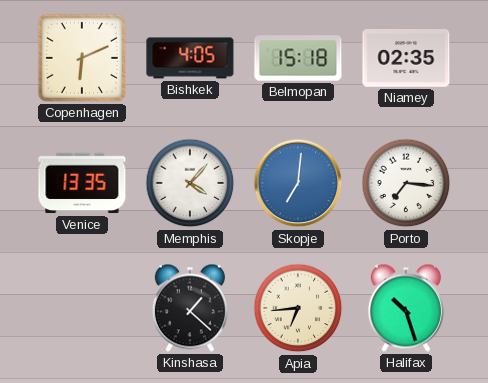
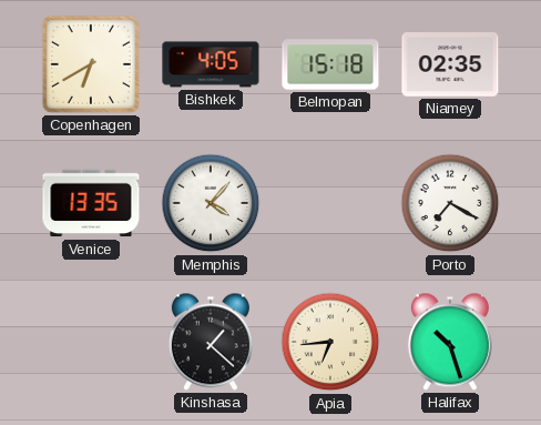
Copenhagen: 6:11 -> 6:40 (91, 64)
Skopje: 7:01 -> none (298, 183)
Porto: 7:16 -> 7:20 (450, 203)
